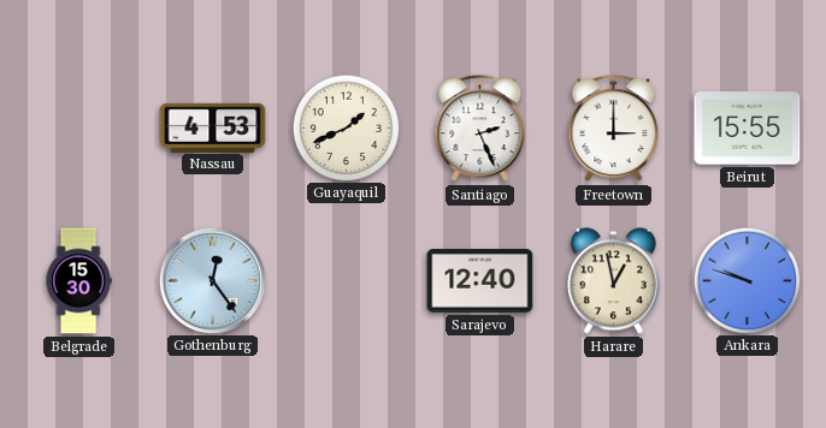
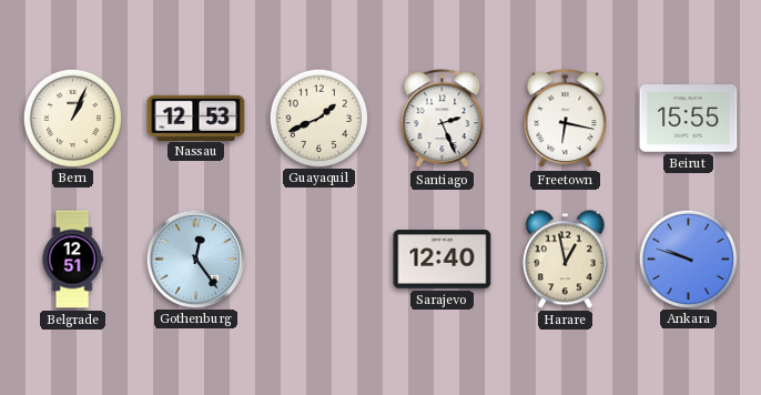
Bern: none -> 1:04 (72, 118)
Nassau: 4:53 -> 12:53 (196, 118)
Freetown: 3:00 -> 6:17 (566, 119)
Belgrade: 15:30 -> 12:51 (72, 260)
